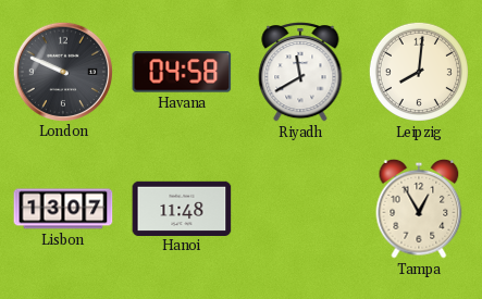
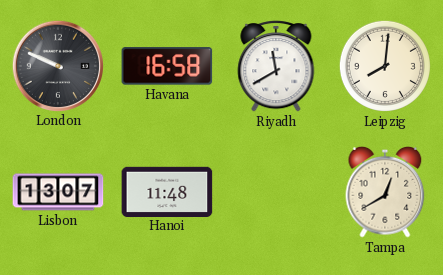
Havana: 04:58 -> 16:58 (167, 66)
Tampa: 12:55 -> 12:40 (385, 192)
